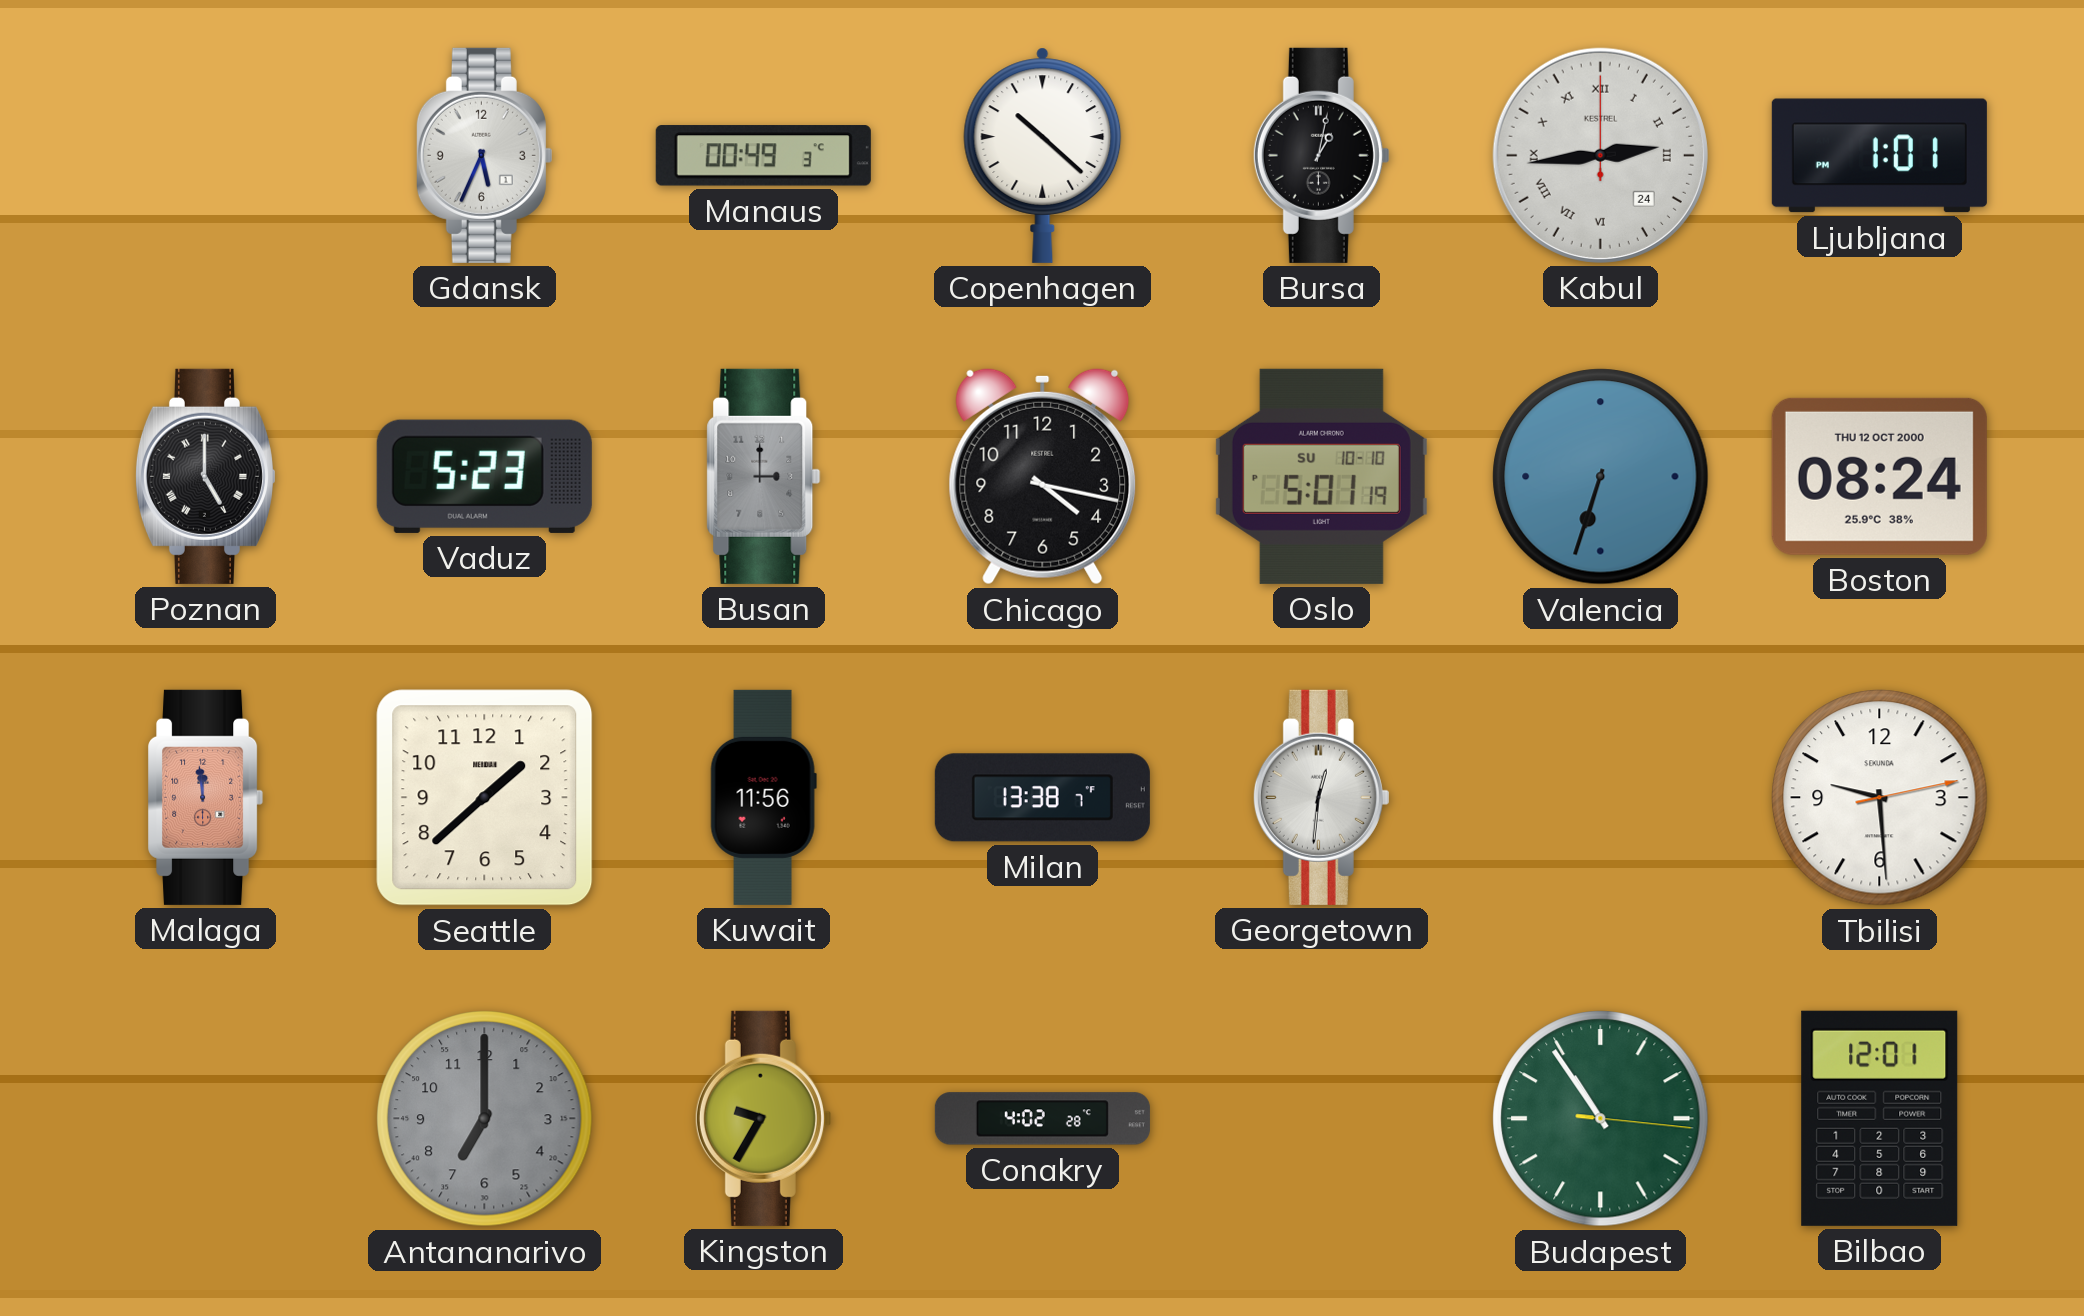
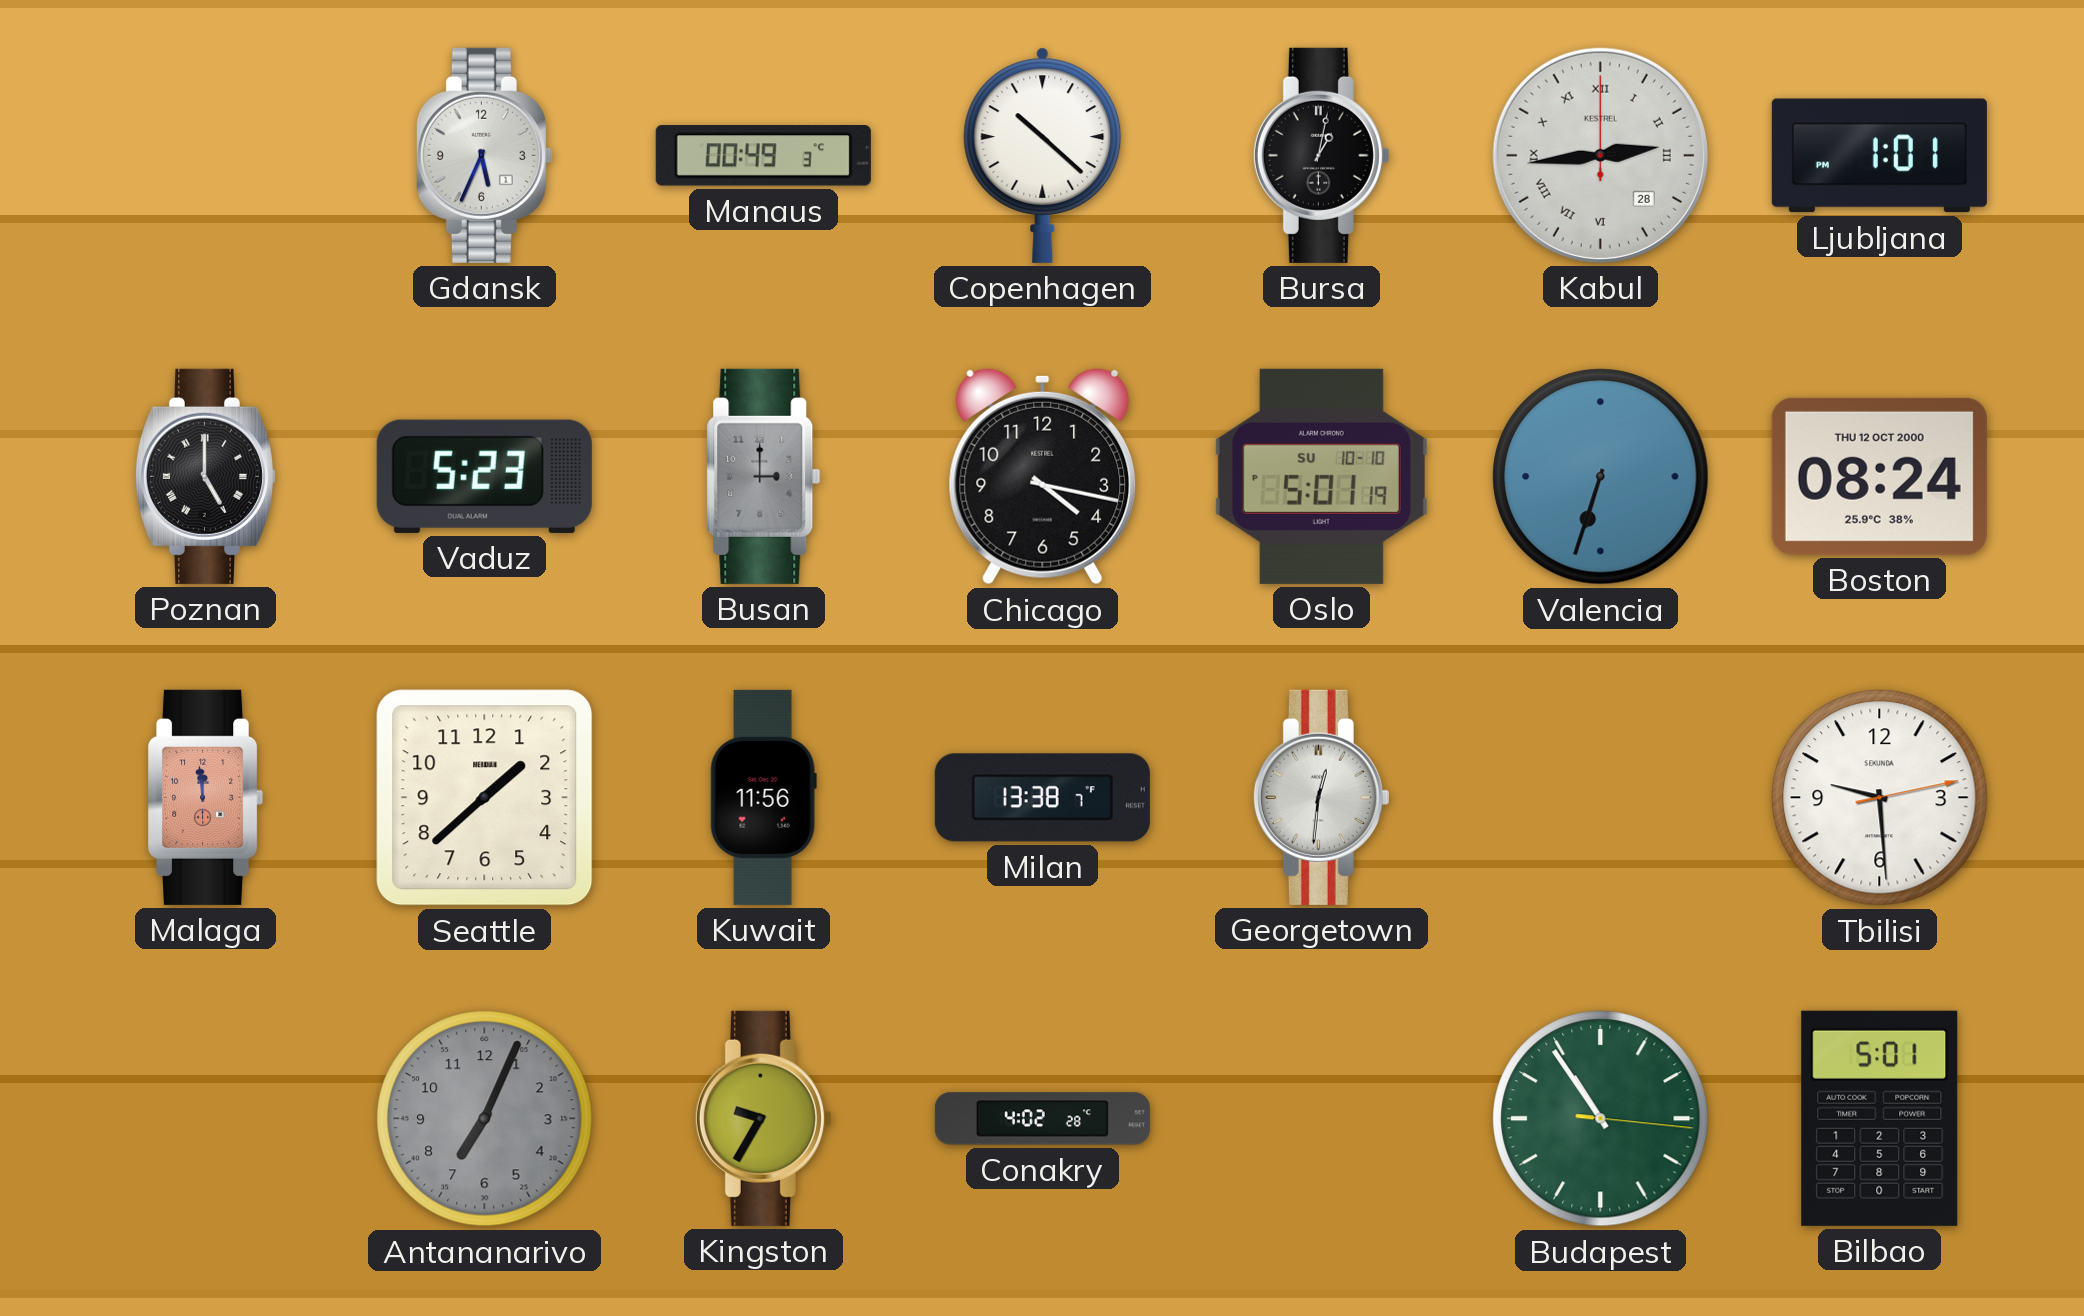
Kabul date: 24 -> 28 (1600, 155)
Antananarivo: 7:00 -> 7:04 (485, 1119)
Bilbao: 12:01 -> 5:01 (1880, 1118)
